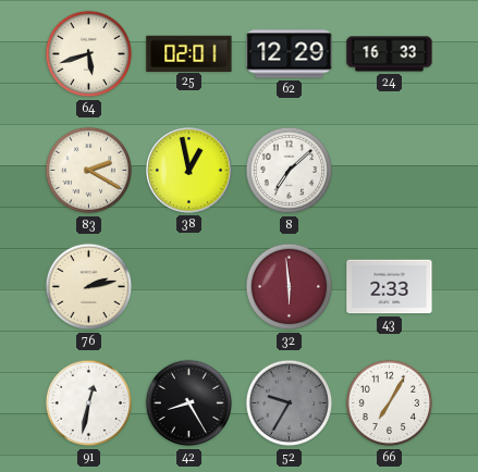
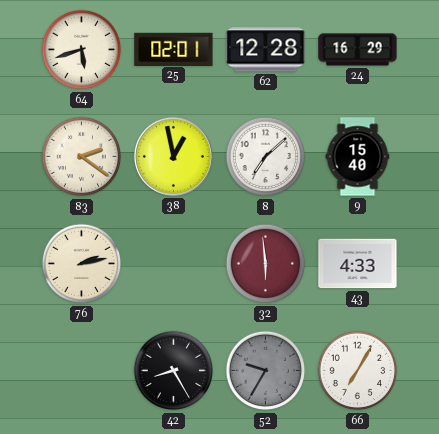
62: 12:29 -> 12:28 (266, 50)
24: 16:33 -> 16:29 (358, 50)
83: 2:20 -> 2:21 (82, 157)
9: none -> 15:40 (358, 157)
43: 2:33 -> 4:33 (358, 264)
91: 12:32 -> none (89, 403)
